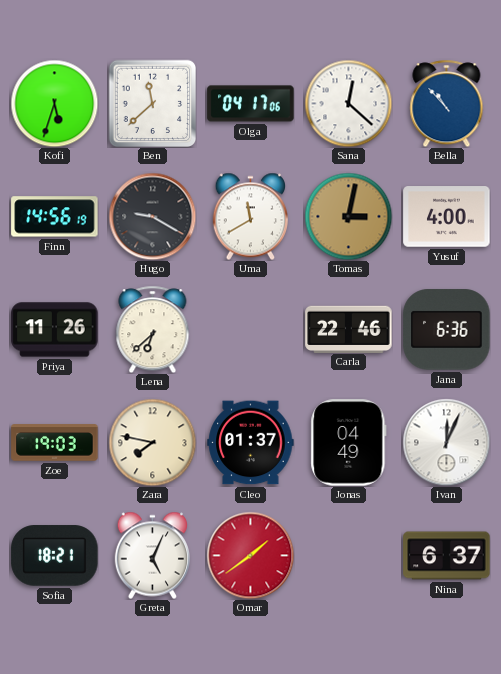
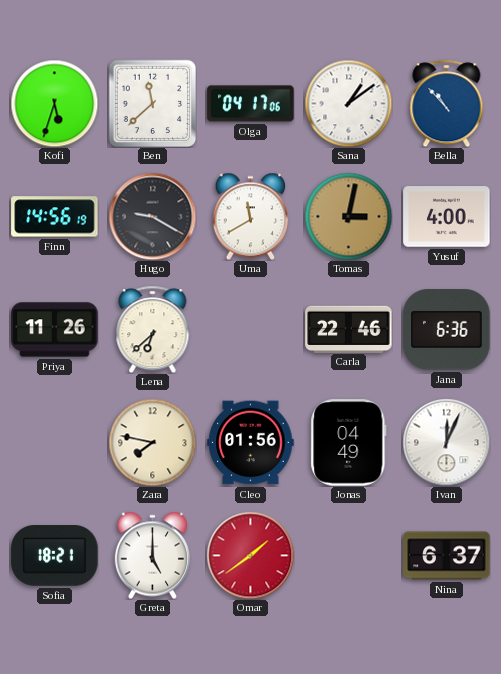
Sana: 12:22 -> 1:09 (348, 103)
Zoe: 19:03 -> none (55, 443)
Cleo: 01:37 -> 01:56 (251, 443)
Greta: 5:04 -> 5:00 (152, 555)
